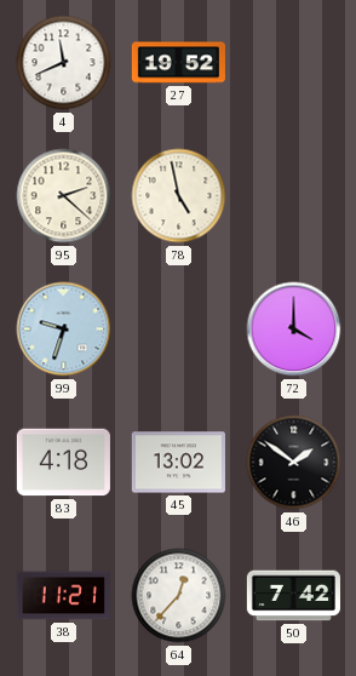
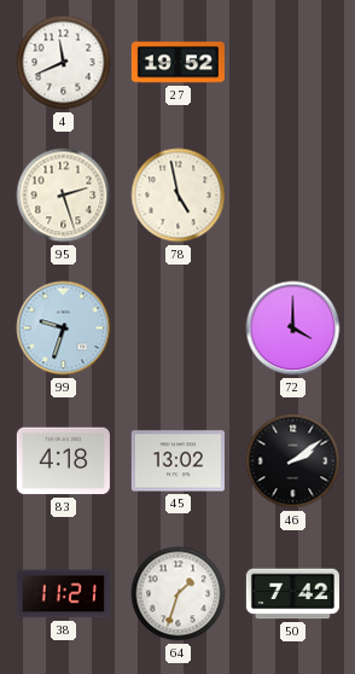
95: 2:22 -> 2:27 (64, 196)
46: 1:51 -> 2:09 (293, 461)
64: 12:37 -> 1:33 (179, 594)
